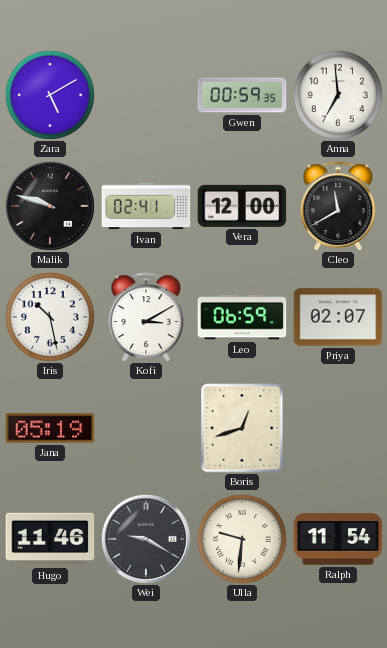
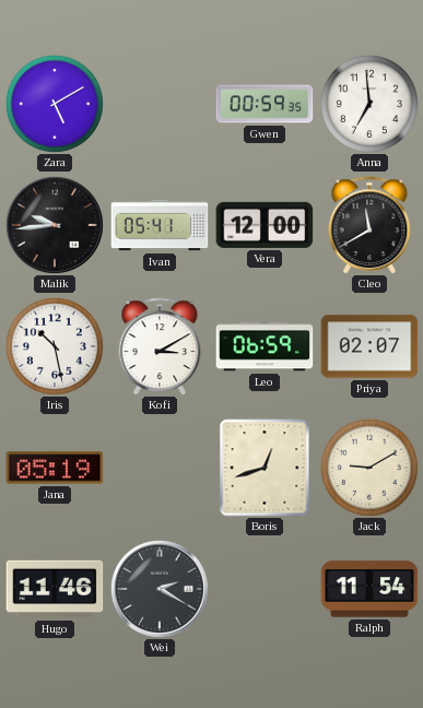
Malik: 9:48 -> 9:44 (55, 225)
Ivan: 02:41 -> 05:41 (160, 225)
Jack: none -> 9:10 (369, 468)
Wei: 9:20 -> 2:20 (160, 589)
Ulla: 9:31 -> none (242, 539)
